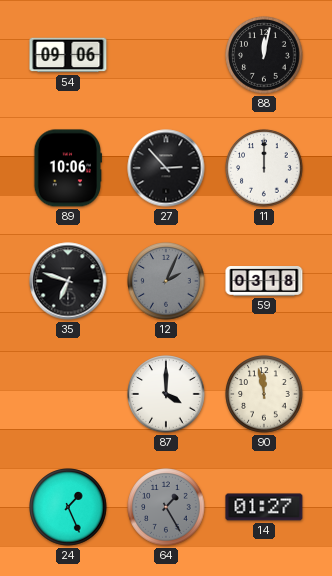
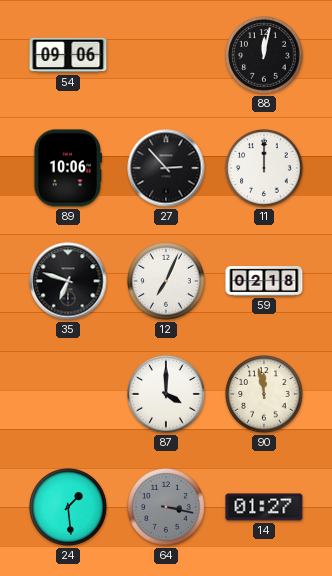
12: 2:04 -> 7:04 (166, 281)
12 dial: grey -> white (166, 281)
59: 03:18 -> 02:18 (264, 282)
24: 1:26 -> 1:29 (68, 507)
64: 1:25 -> 3:17 (166, 507)
